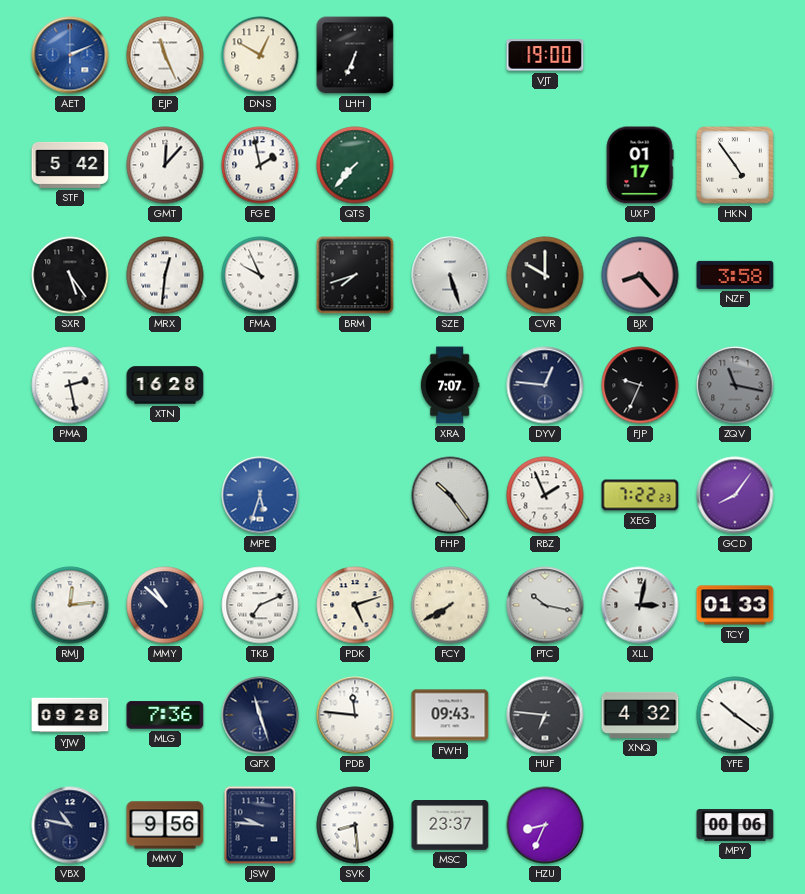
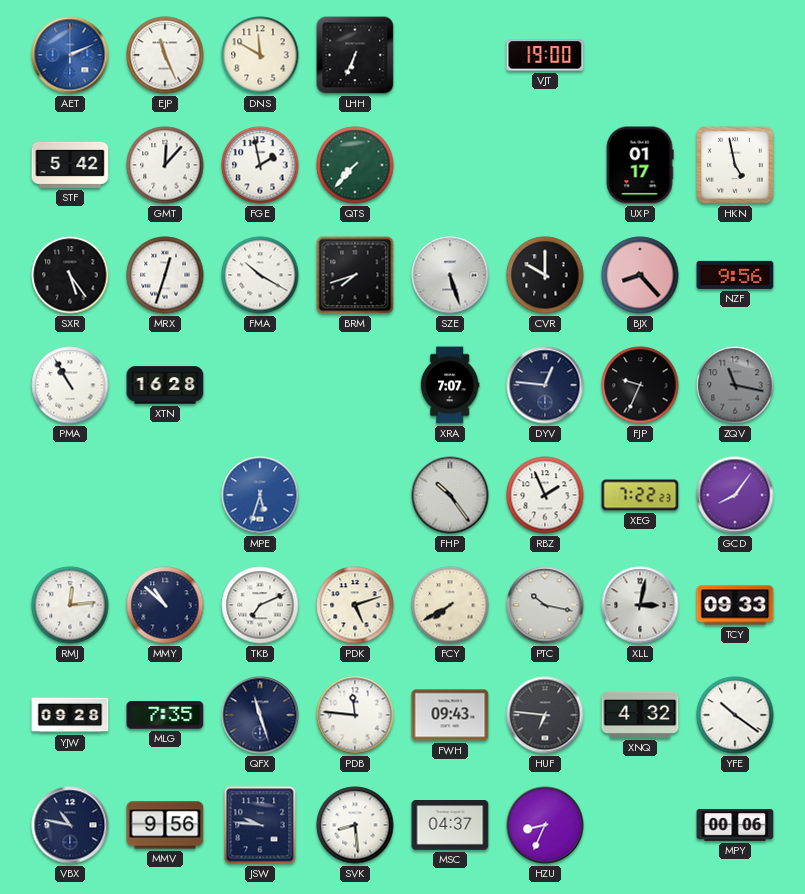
DNS: 12:50 -> 11:50 (260, 55)
HKN: 4:54 -> 4:58 (736, 166)
MRX: 12:31 -> 12:33 (165, 275)
FMA: 9:56 -> 10:20 (260, 275)
NZF: 3:58 -> 9:56 (735, 275)
PMA: 2:28 -> 10:55 (70, 385)
TCY: 01:33 -> 09:33 (735, 605)
MLG: 7:36 -> 7:35 (165, 715)
MSC: 23:37 -> 04:37 (450, 825)
